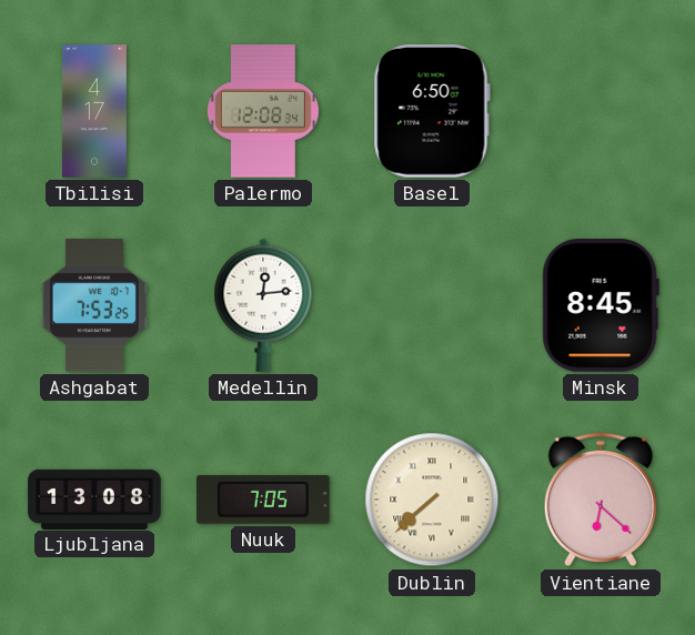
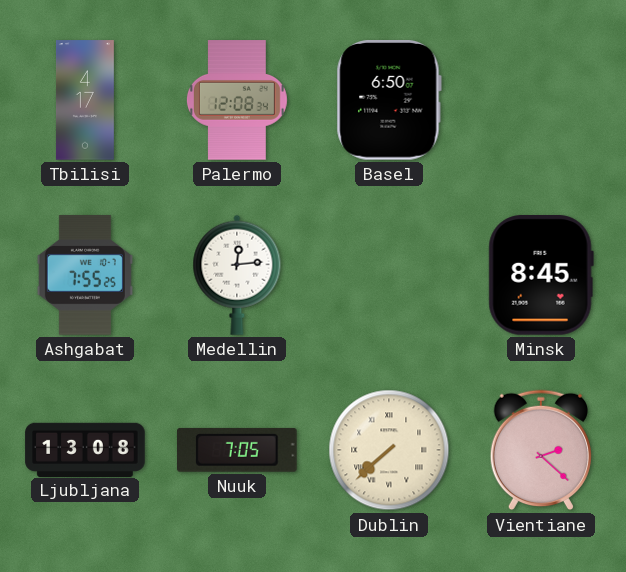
Ashgabat: 7:53 -> 7:55 (85, 275)
Vientiane: 6:22 -> 2:22 (541, 450)
